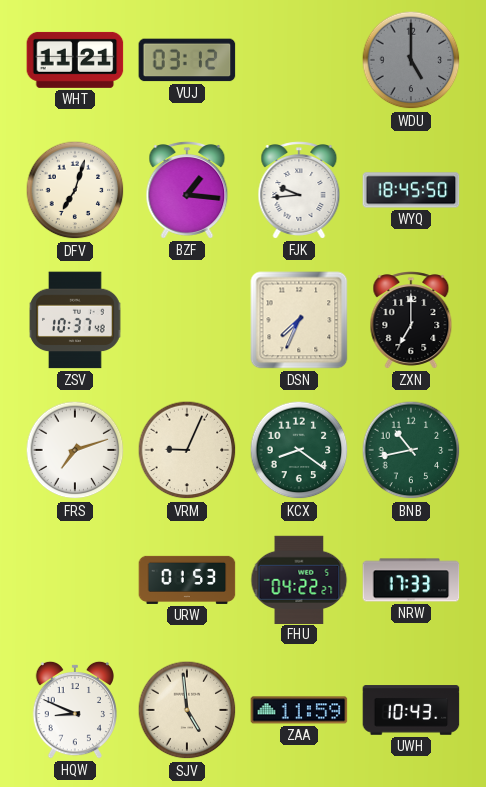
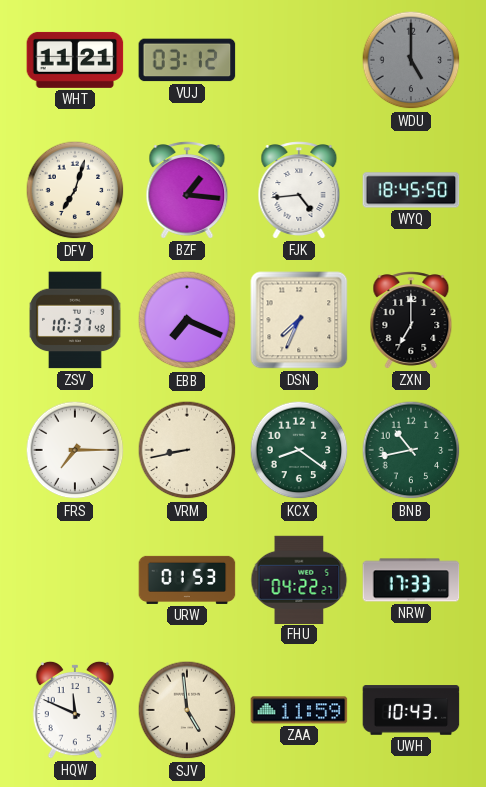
FJK: 9:44 -> 4:44 (299, 190)
EBB: none -> 7:19 (187, 320)
FRS: 7:12 -> 7:15 (75, 450)
VRM: 9:04 -> 8:43 (187, 450)
HQW: 8:49 -> 11:49 (74, 710)
